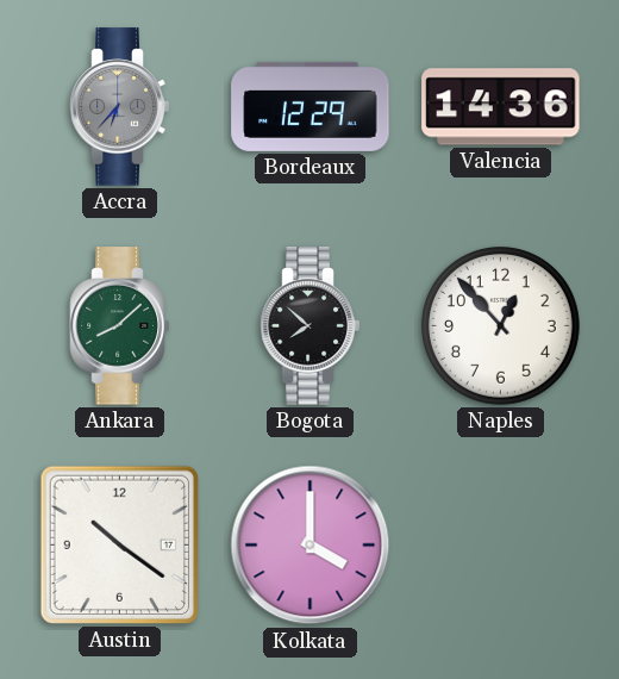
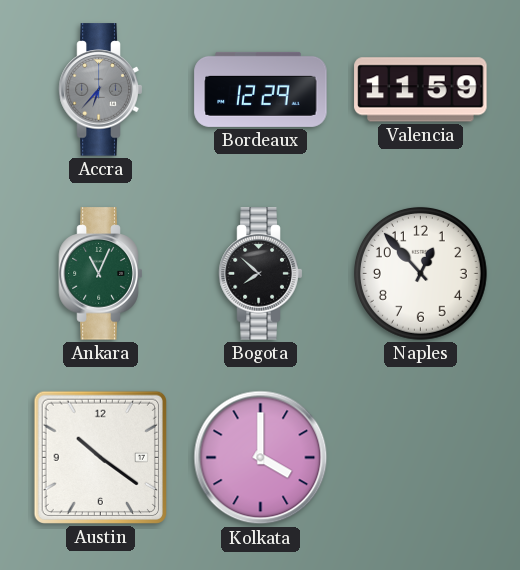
Valencia: 14:36 -> 11:59 (421, 90)
Ankara: 8:08 -> 11:04 (101, 274)
